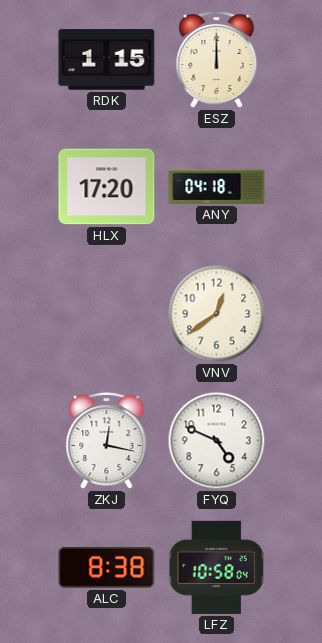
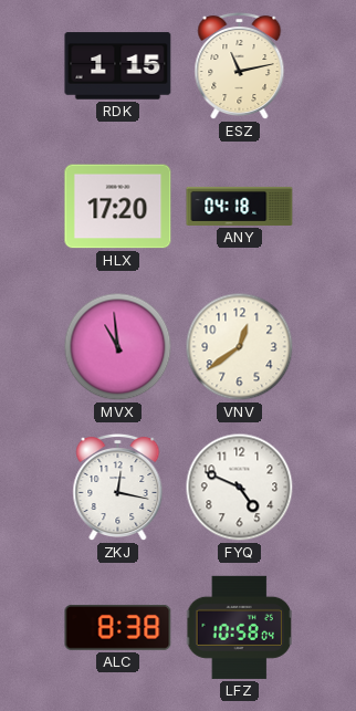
ESZ: 12:00 -> 11:13 (240, 66)
MVX: none -> 10:59 (118, 347)
